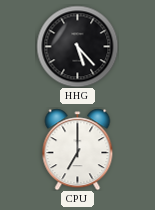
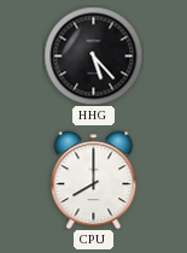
CPU: 7:00 -> 8:00 (94, 180)
